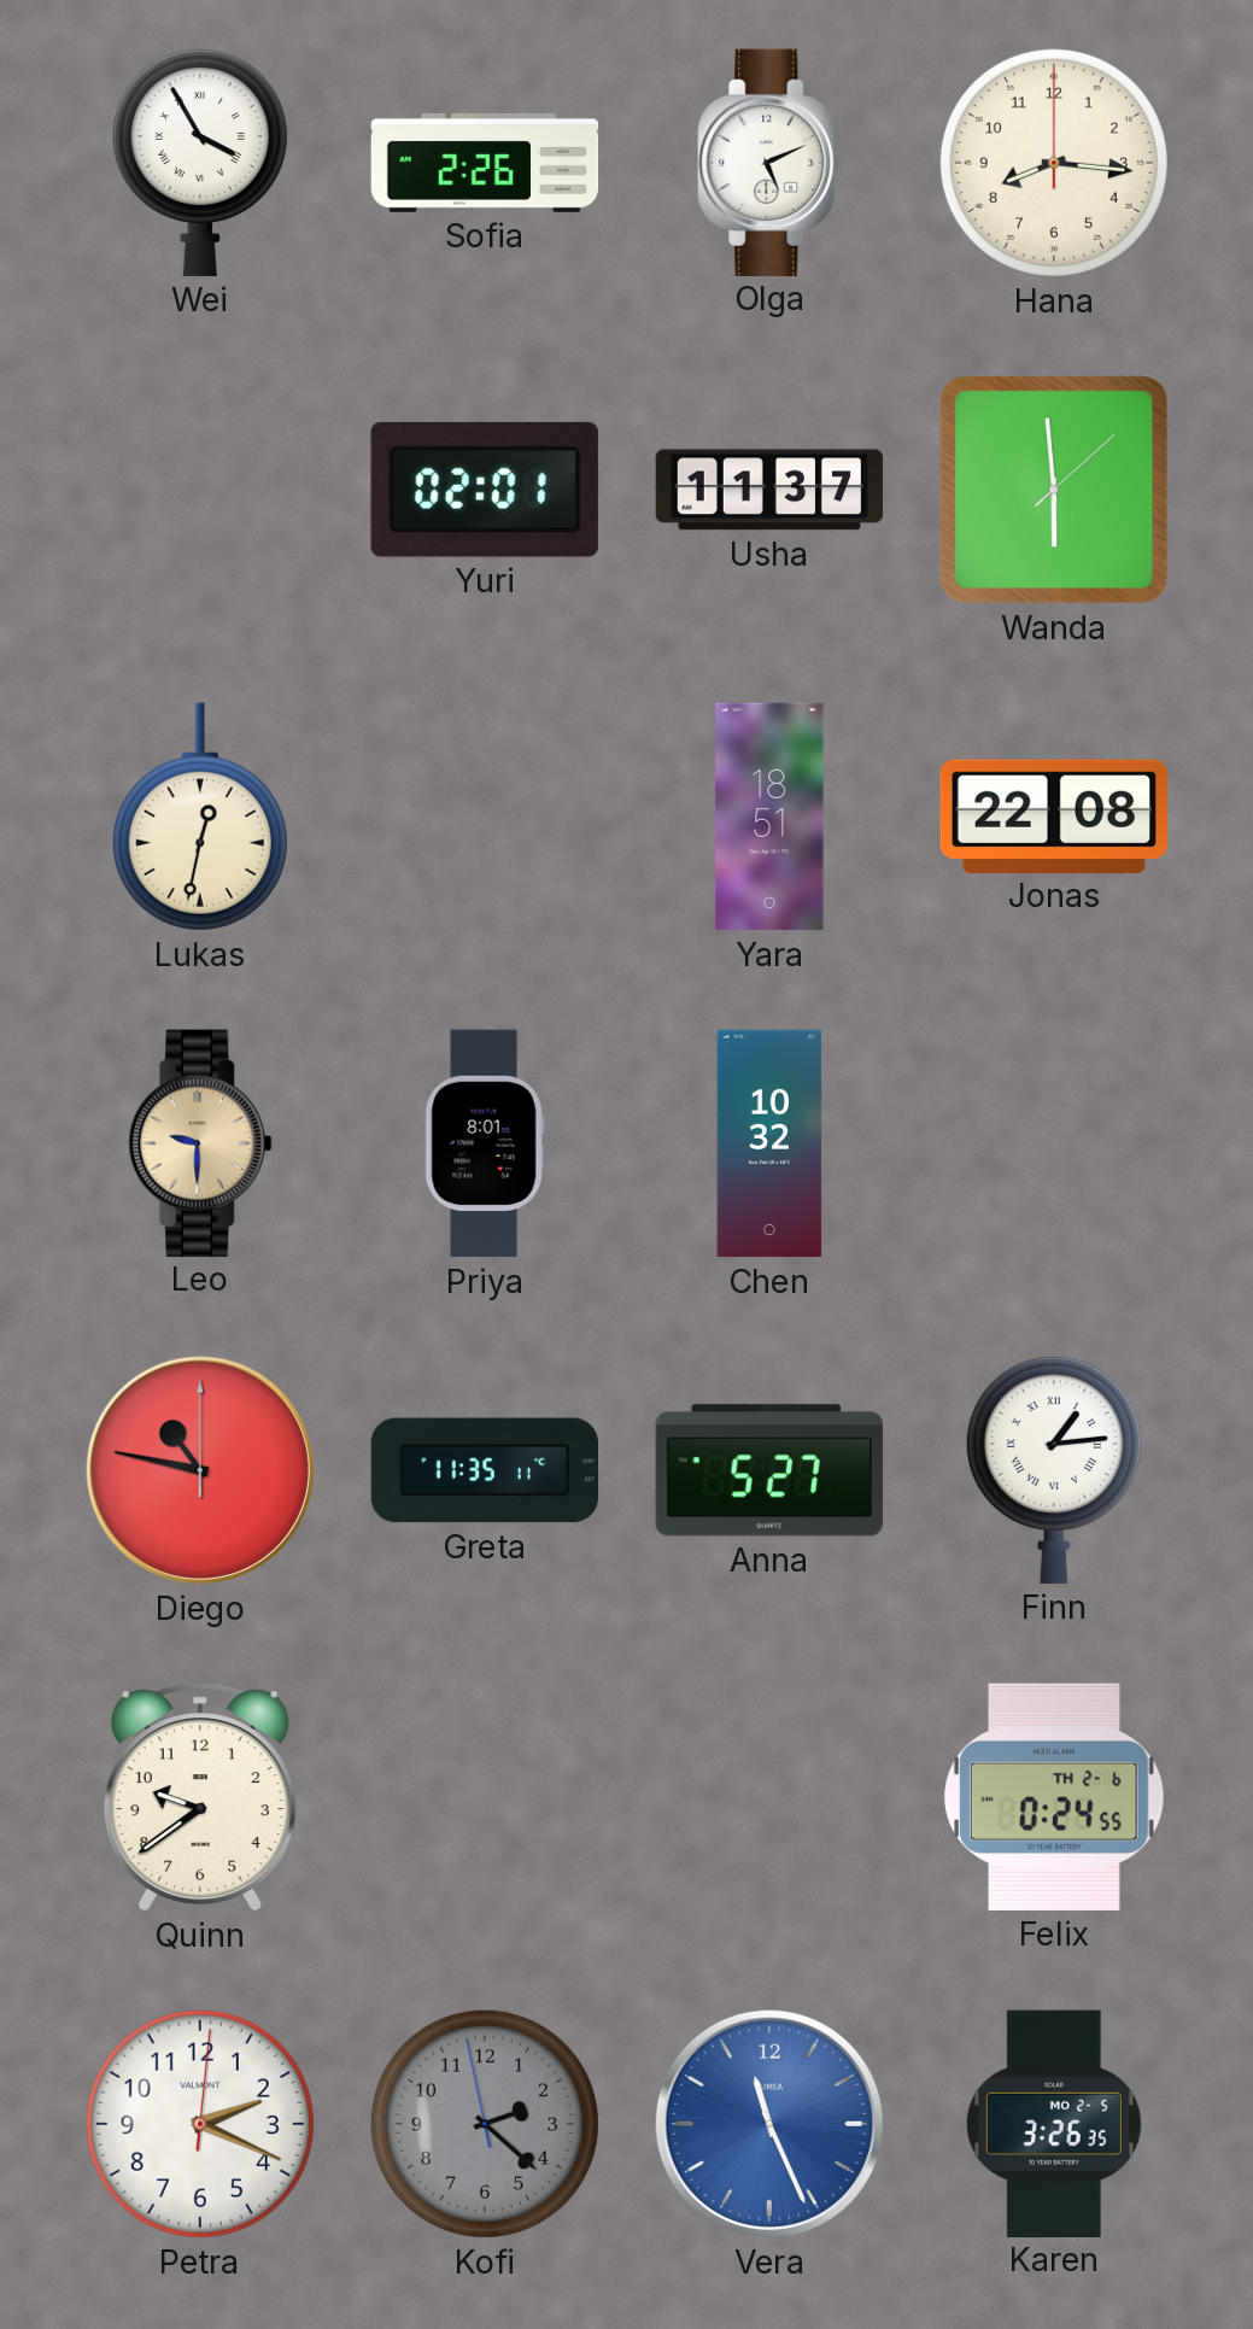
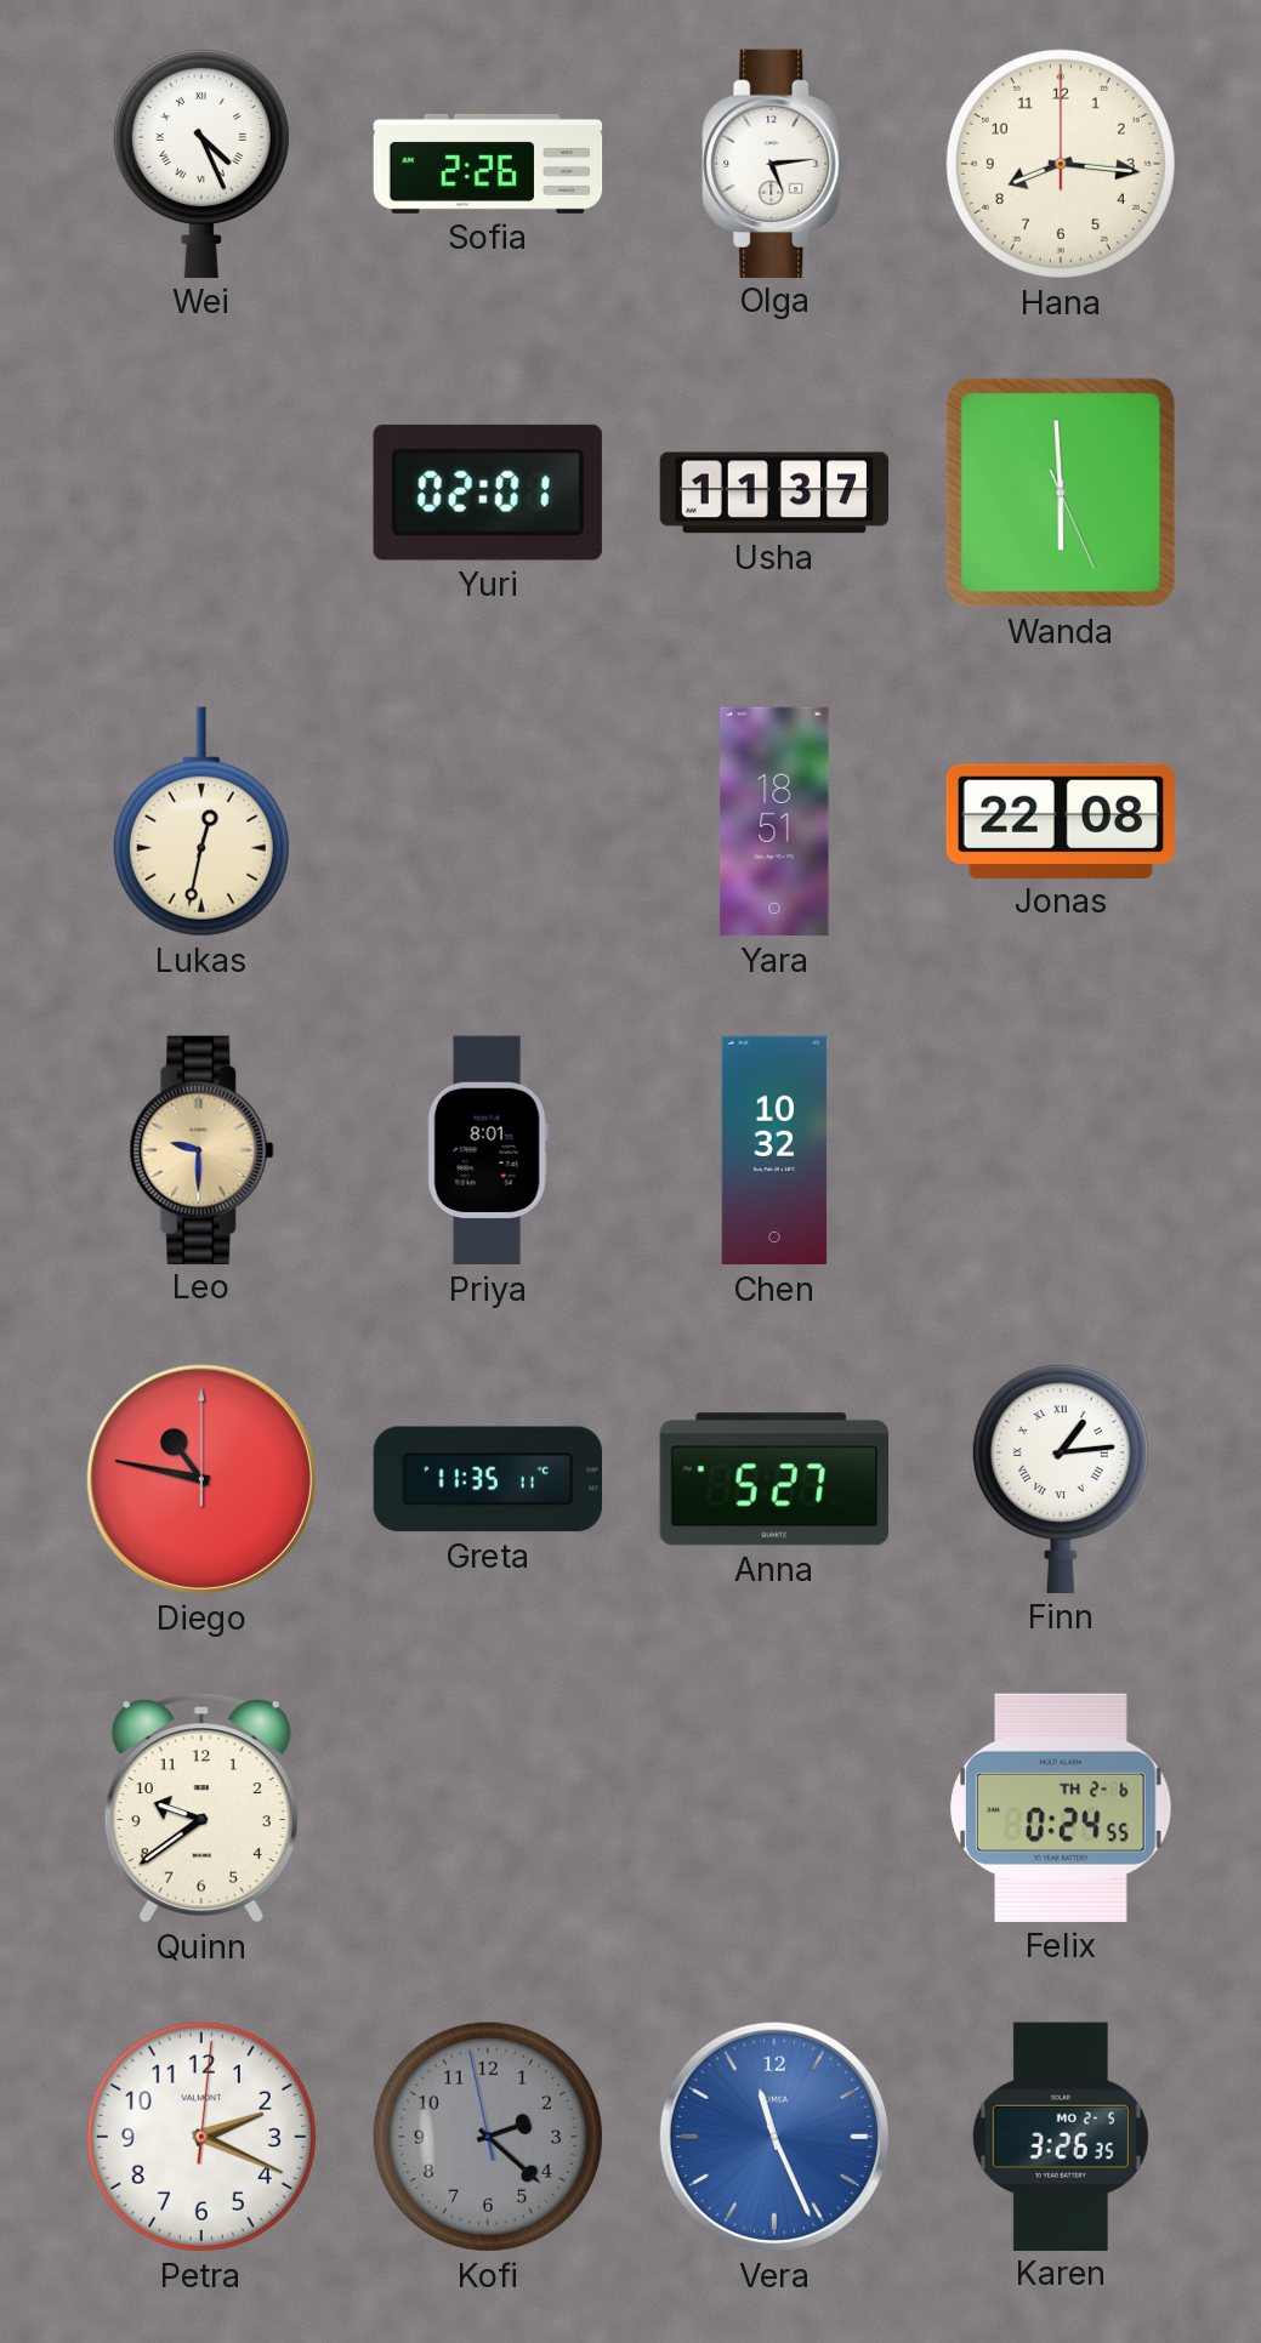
Wei: 3:55 -> 4:26 (201, 163)
Olga: 5:11 -> 5:14 (774, 163)
Wanda: 5:59:08 -> 5:59:26 (1061, 493)
